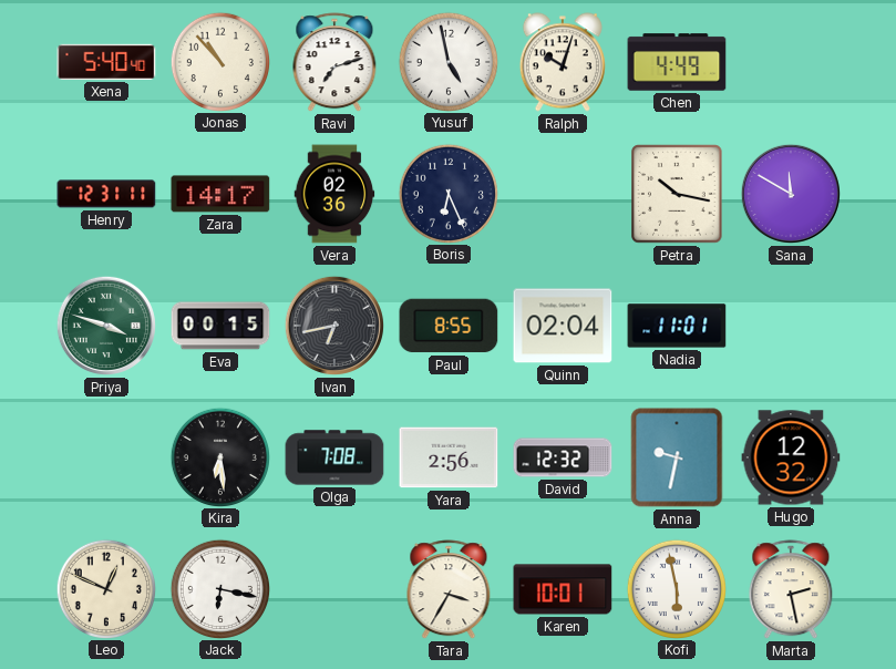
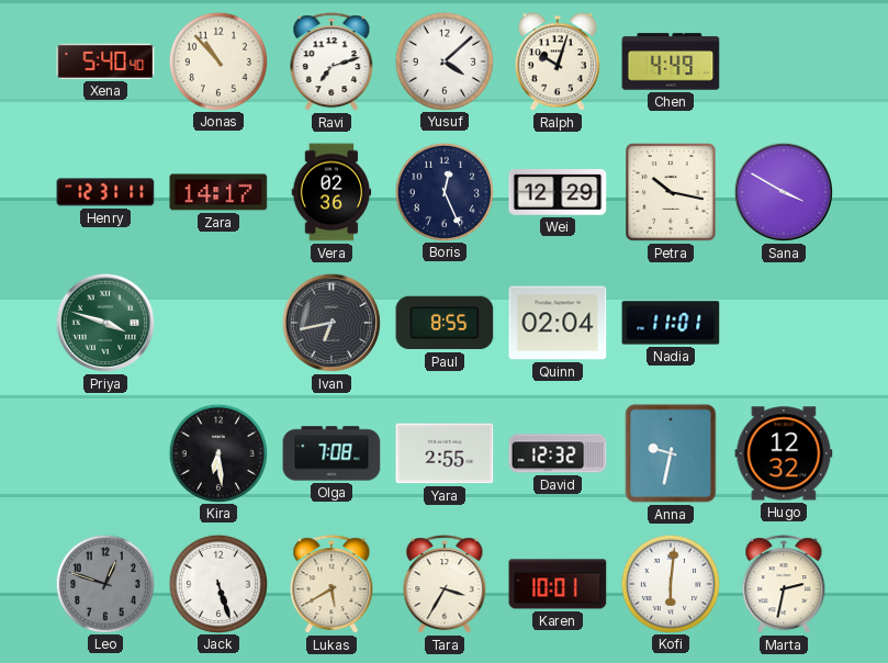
Yusuf: 4:58 -> 4:08 (443, 60)
Boris: 6:26 -> 12:26 (443, 191)
Wei: none -> 12:29 (558, 193)
Sana: 11:50 -> 3:50 (784, 192)
Eva: 00:15 -> none (220, 326)
Yara: 2:56 -> 2:55 (445, 453)
Leo: 12:49 -> 12:48 (104, 583)
Leo dial: cream -> grey (104, 583)
Jack: 6:17 -> 5:27 (217, 583)
Lukas: none -> 5:40 (331, 585)
Kofi: 5:58 -> 6:01 (670, 583)
Marta: 2:28 -> 2:32 (784, 585)
